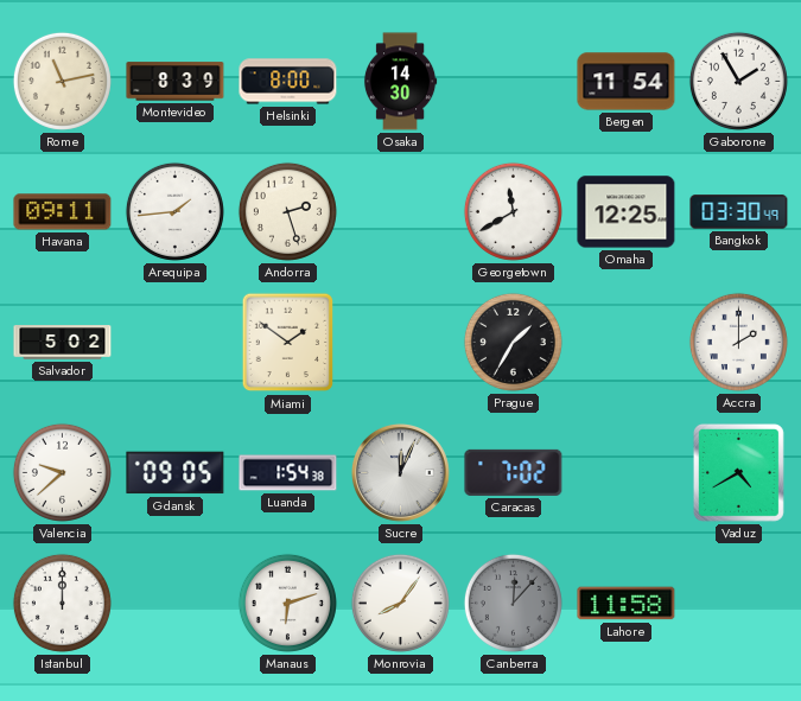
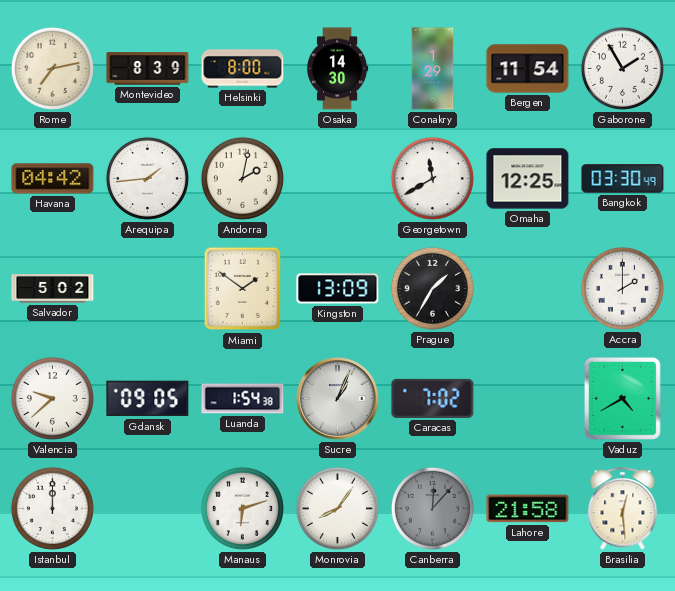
Rome: 11:13 -> 7:13 (52, 68)
Conakry: none -> 1:29 (433, 69)
Havana: 09:11 -> 04:42 (53, 179)
Andorra: 2:27 -> 2:02 (242, 178)
Kingston: none -> 13:09 (338, 289)
Sucre: 12:04 -> 1:04 (337, 398)
Lahore: 11:58 -> 21:58 (528, 509)
Brasilia: none -> 12:29 (623, 509)
